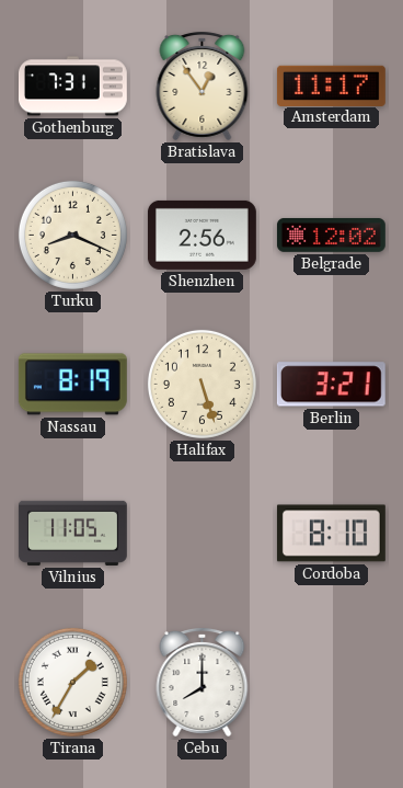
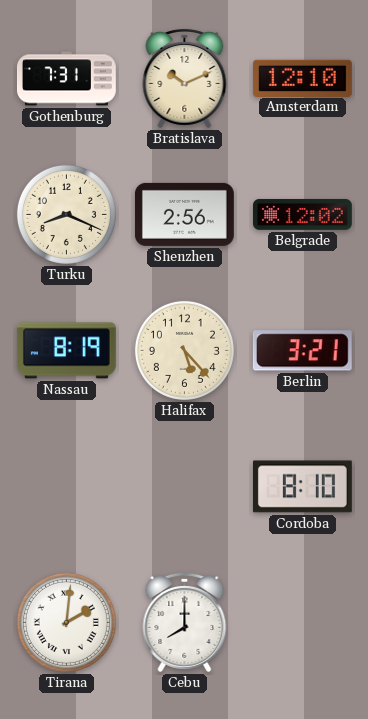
Bratislava: 12:54 -> 10:11 (185, 78)
Amsterdam: 11:17 -> 12:10 (302, 78)
Halifax: 5:27 -> 5:23 (184, 350)
Vilnius: 11:05 -> none (72, 533)
Tirana: 1:35 -> 2:01 (66, 622)
